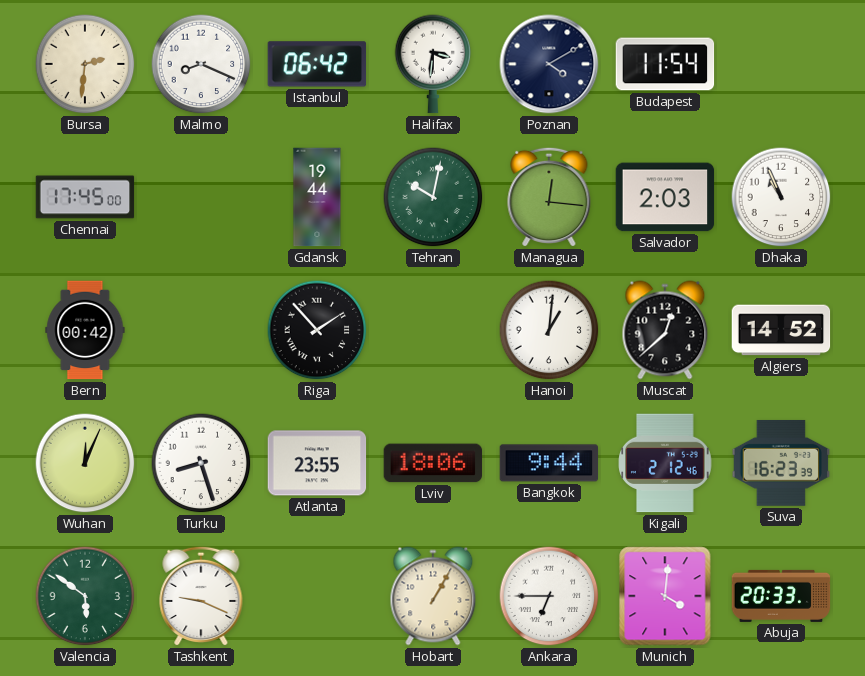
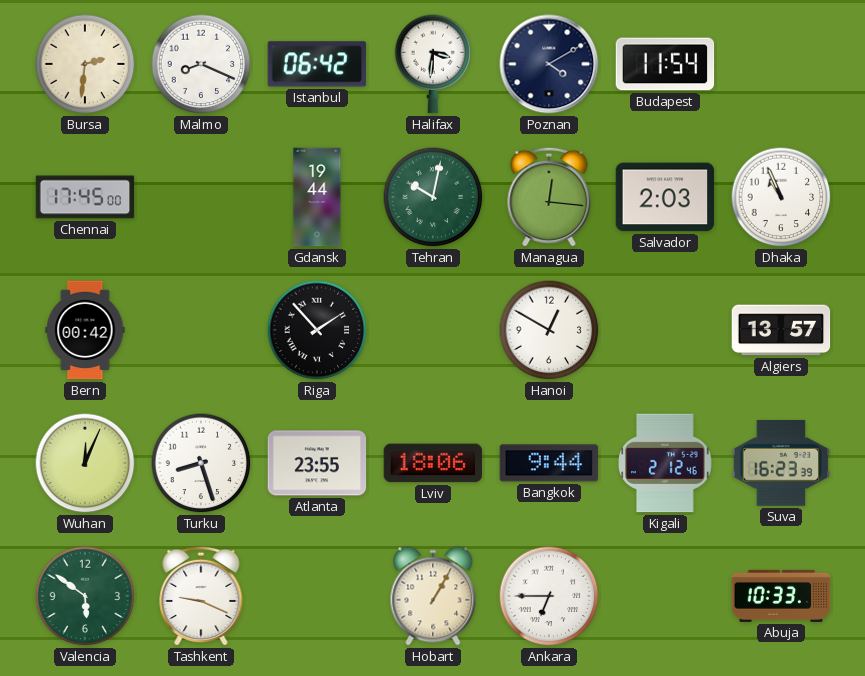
Hanoi: 1:01 -> 12:50 (549, 330)
Muscat: 12:38 -> none (665, 330)
Algiers: 14:52 -> 13:57 (781, 330)
Munich: 4:01 -> none (665, 596)
Abuja: 20:33 -> 10:33 (781, 596)
